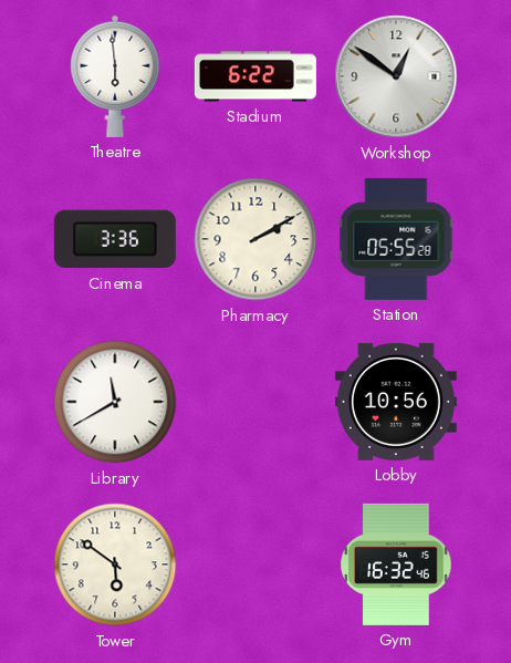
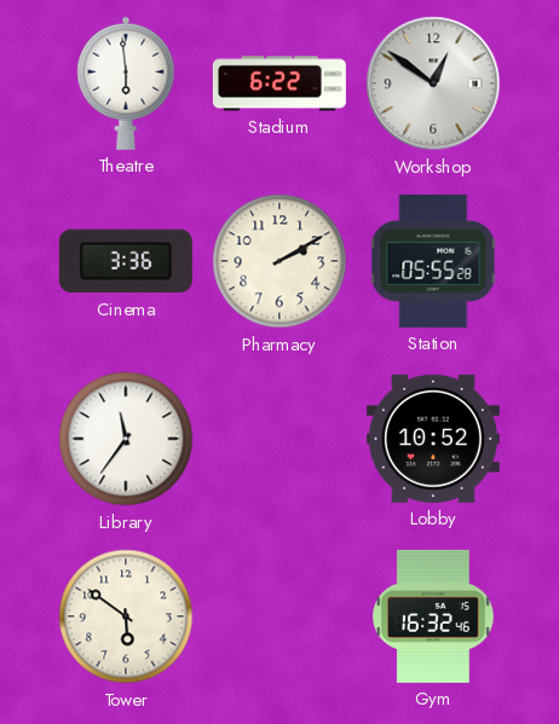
Library: 11:40 -> 11:36 (126, 439)
Lobby: 10:56 -> 10:52 (433, 439)
